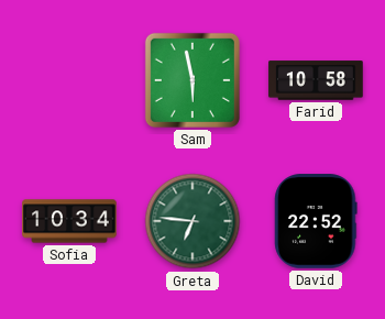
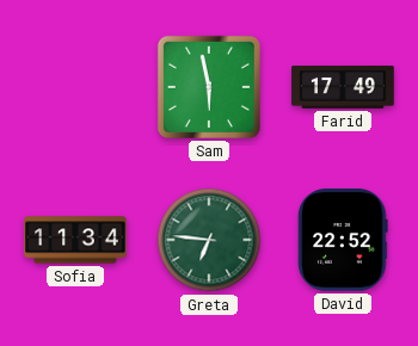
Farid: 10:58 -> 17:49 (343, 87)
Sofia: 10:34 -> 11:34 (75, 240)
